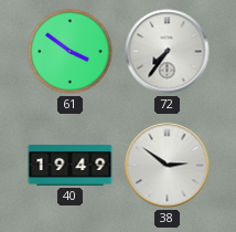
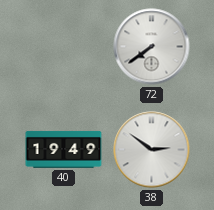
61: 3:51 -> none (71, 52)
72: 7:36 -> 7:39 (152, 47)
